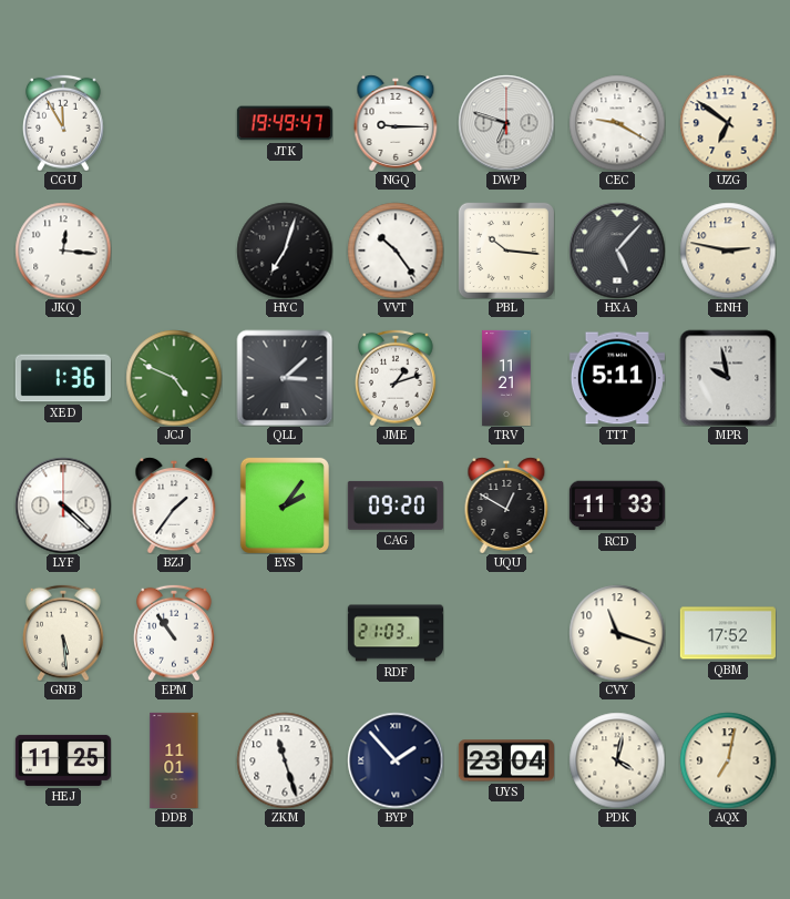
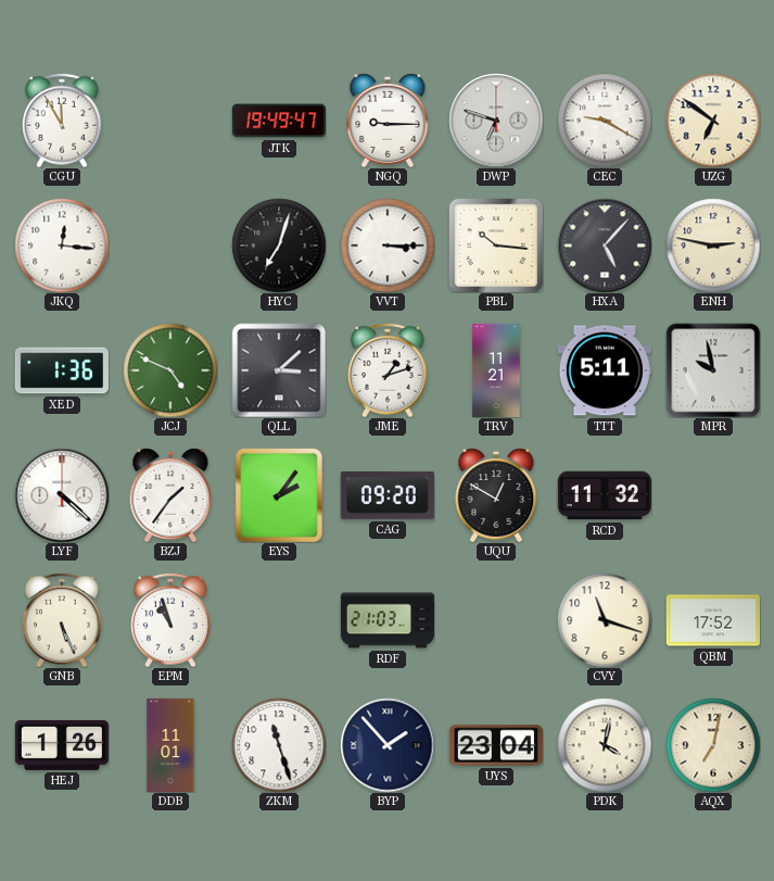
VVT: 10:24 -> 3:15 (388, 246)
RCD: 11:33 -> 11:32 (605, 495)
GNB: 5:29 -> 5:26 (63, 620)
EPM: 10:54 -> 10:57 (172, 620)
HEJ: 11:25 -> 1:26 (62, 745)
